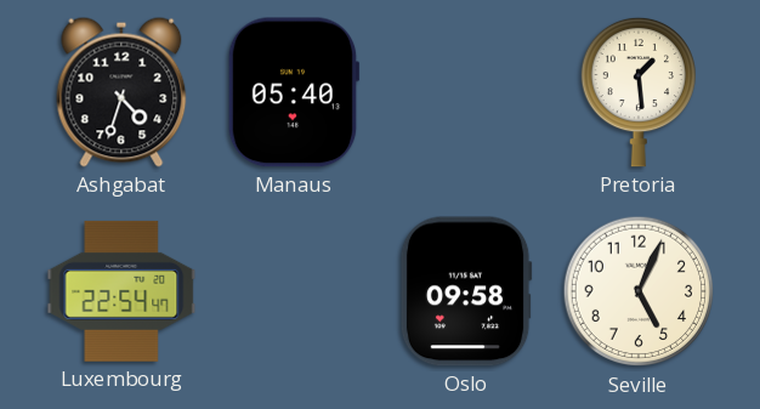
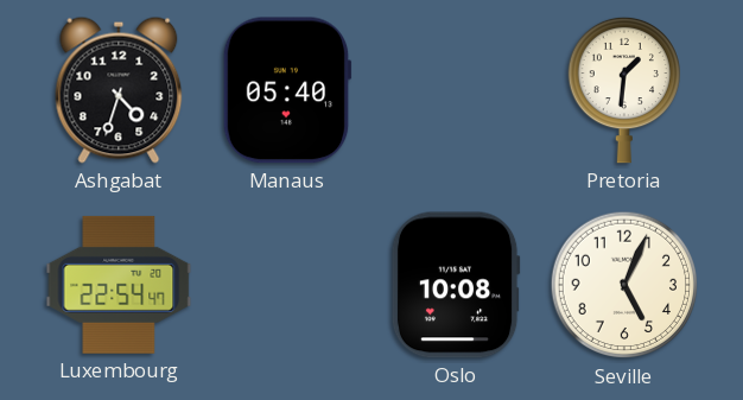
Pretoria: 1:29 -> 1:31 (623, 90)
Oslo: 09:58 -> 10:08 (456, 285)
